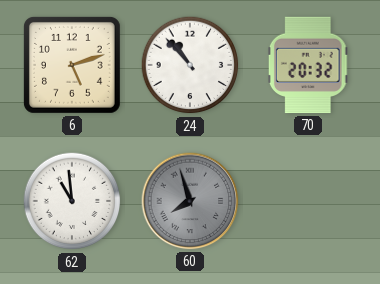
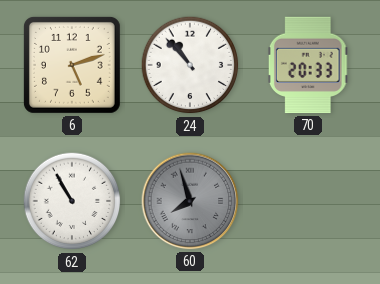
70: 20:32 -> 20:33 (308, 65)
62: 10:59 -> 10:55 (72, 201)
